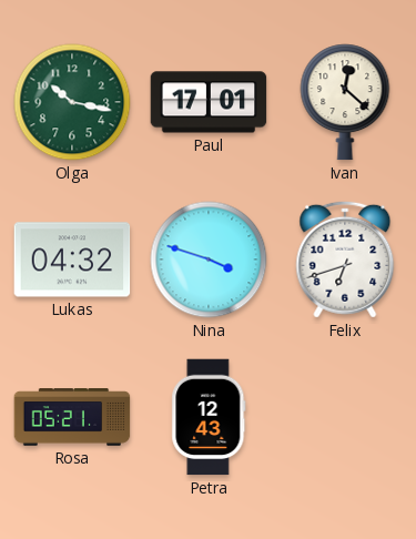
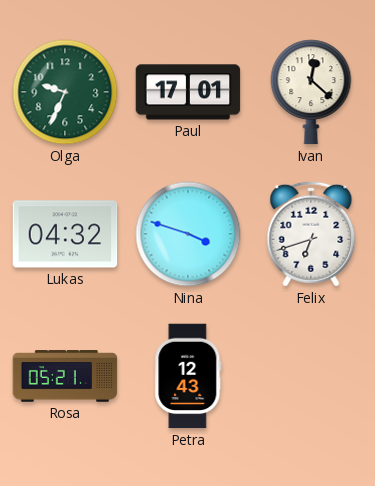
Olga: 10:17 -> 9:34 (65, 92)
